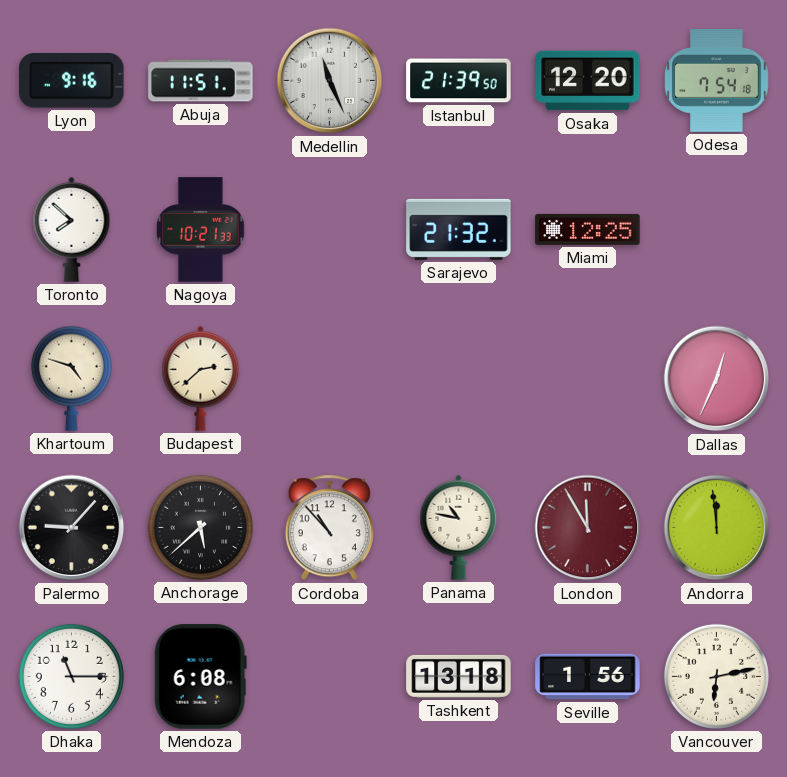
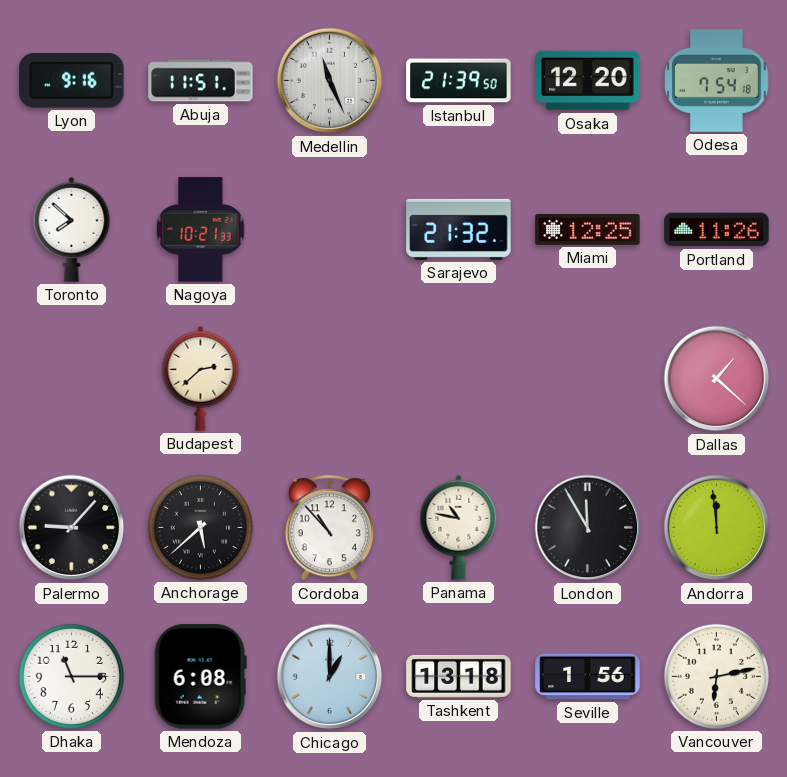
Portland: none -> 11:26 (717, 230)
Khartoum: 4:48 -> none (71, 378)
Dallas: 12:34 -> 1:22 (717, 379)
London dial: burgundy -> black (588, 528)
Chicago: none -> 1:00 (330, 677)
